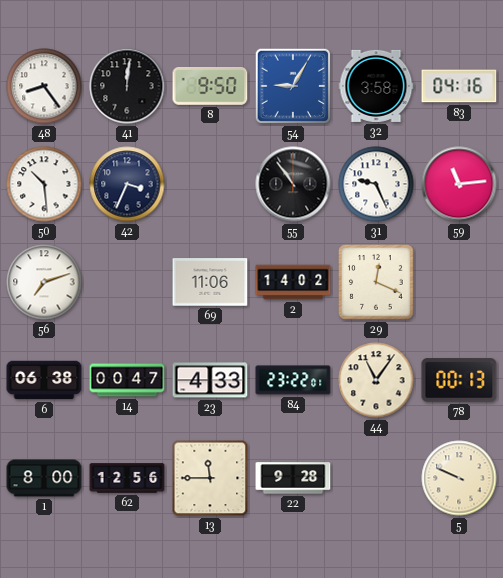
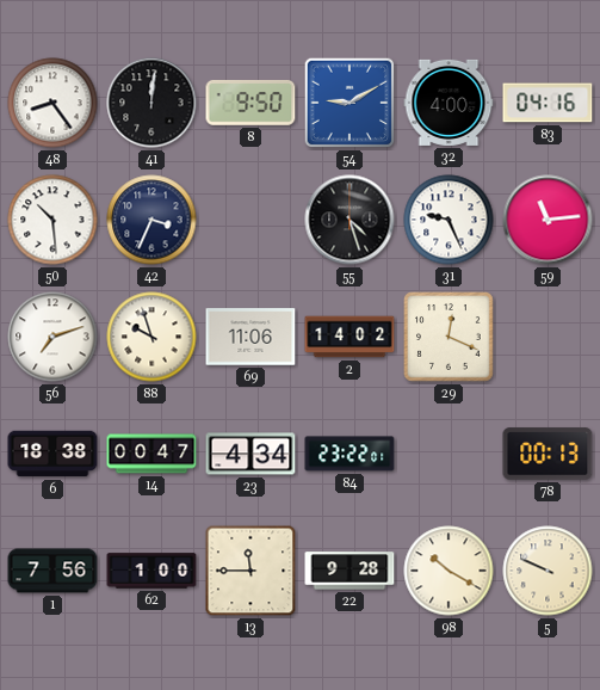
54: 9:05 -> 9:10 (350, 103)
32: 3:58 -> 4:00 (449, 103)
55: 10:54 -> 4:27 (350, 220)
88: none -> 9:57 (151, 337)
6: 06:38 -> 18:38 (52, 454)
23: 4:33 -> 4:34 (250, 454)
44: 11:06 -> none (376, 380)
1: 8:00 -> 7:56 (52, 571)
62: 12:56 -> 1:00 (151, 571)
98: none -> 10:20 (449, 571)
